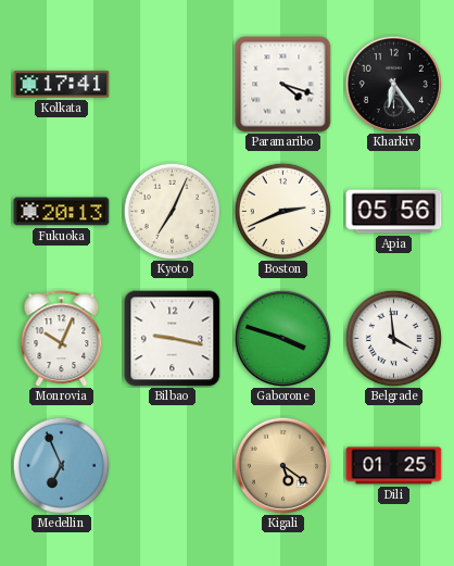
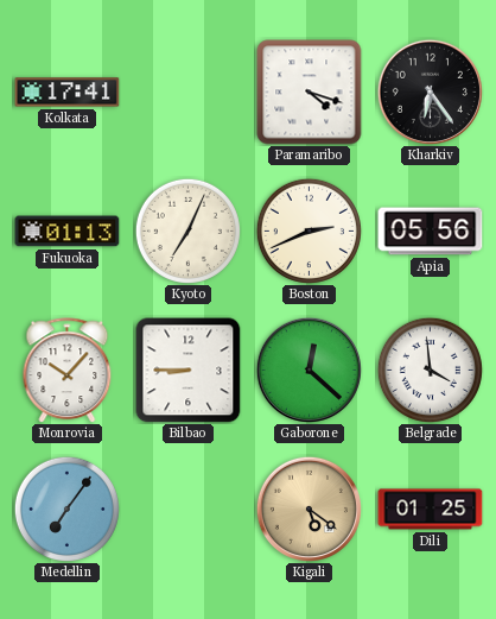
Fukuoka: 20:13 -> 01:13 (68, 232)
Monrovia: 10:04 -> 10:07 (68, 371)
Bilbao: 9:17 -> 8:45 (189, 371)
Gaborone: 3:48 -> 12:22 (309, 369)
Medellin: 6:56 -> 7:06 (66, 509)
